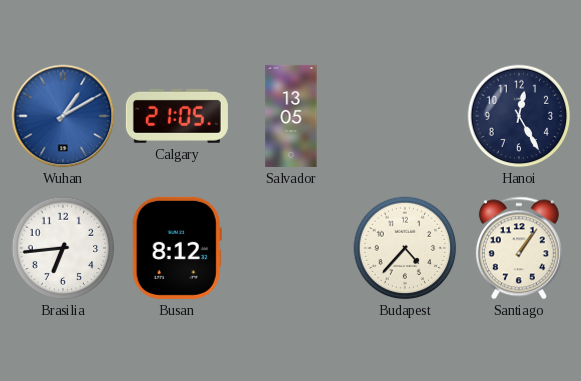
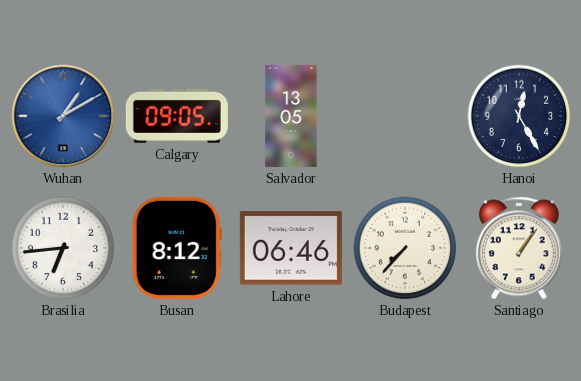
Calgary: 21:05 -> 09:05 (177, 116)
Lahore: none -> 06:46 (291, 248)
Budapest: 4:37 -> 7:37 (405, 248)
